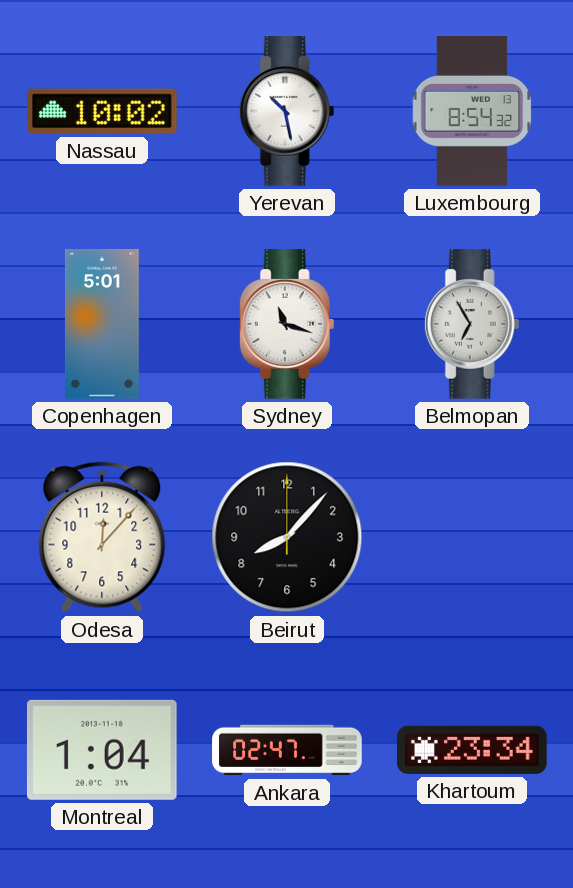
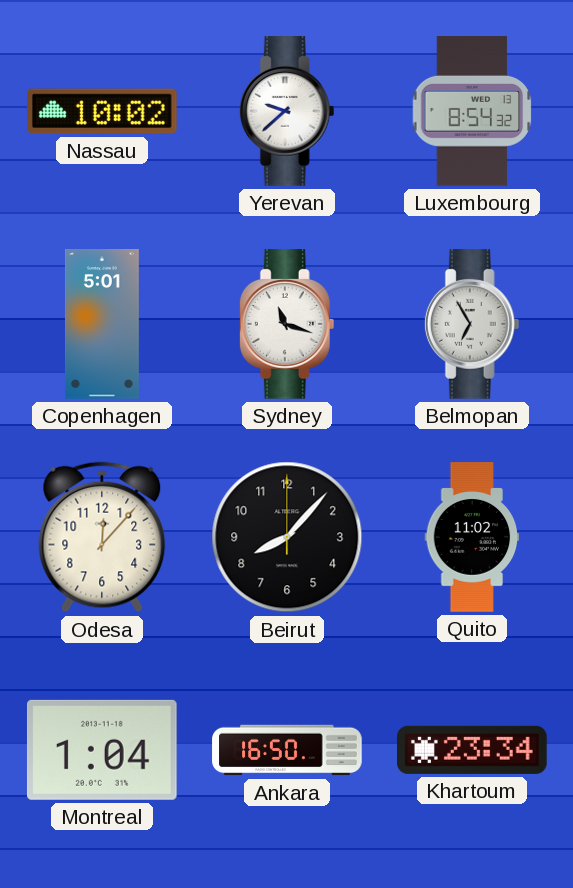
Yerevan: 10:28 -> 9:38 (287, 111)
Quito: none -> 11:02 (472, 537)
Ankara: 02:47 -> 16:50 (287, 750)
